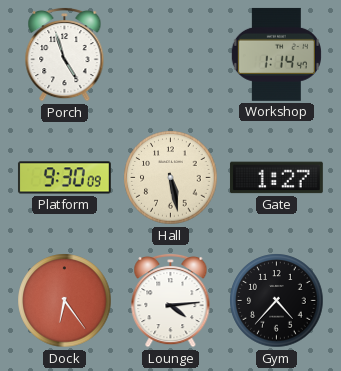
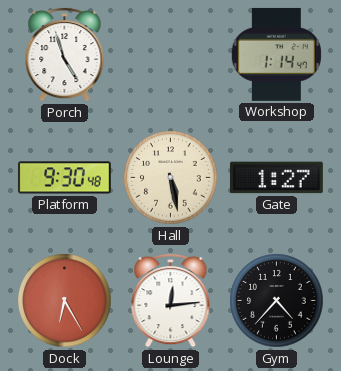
Platform: 9:30:09 -> 9:30:48 (64, 178)
Dock: 6:24 -> 6:25 (65, 301)
Lounge: 4:14 -> 12:14 (171, 300)
